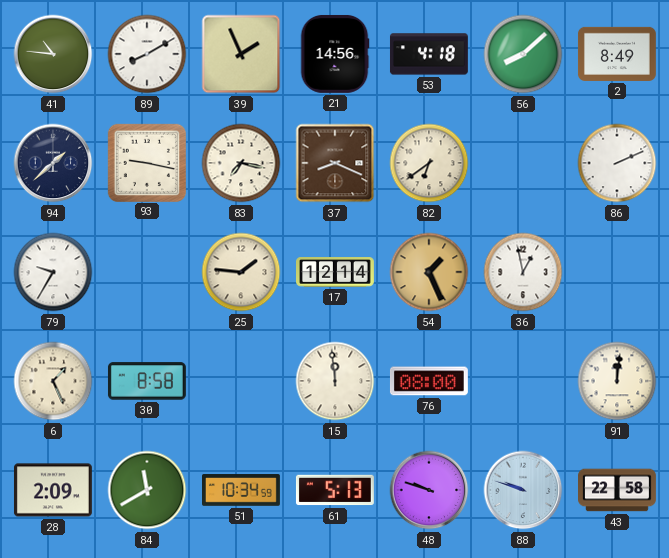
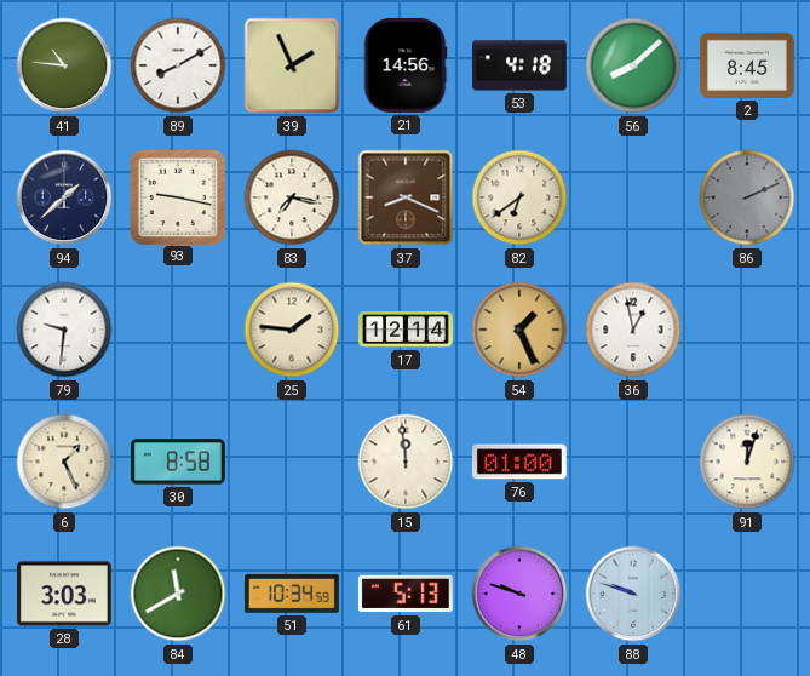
2: 8:49 -> 8:45 (747, 65)
86 dial: white -> grey (747, 197)
79: 9:35 -> 9:31 (64, 330)
76: 08:00 -> 01:00 (519, 462)
91: 12:01 -> 12:03 (747, 462)
28: 2:09 -> 3:03 (64, 594)
43: 22:58 -> none (618, 490)
